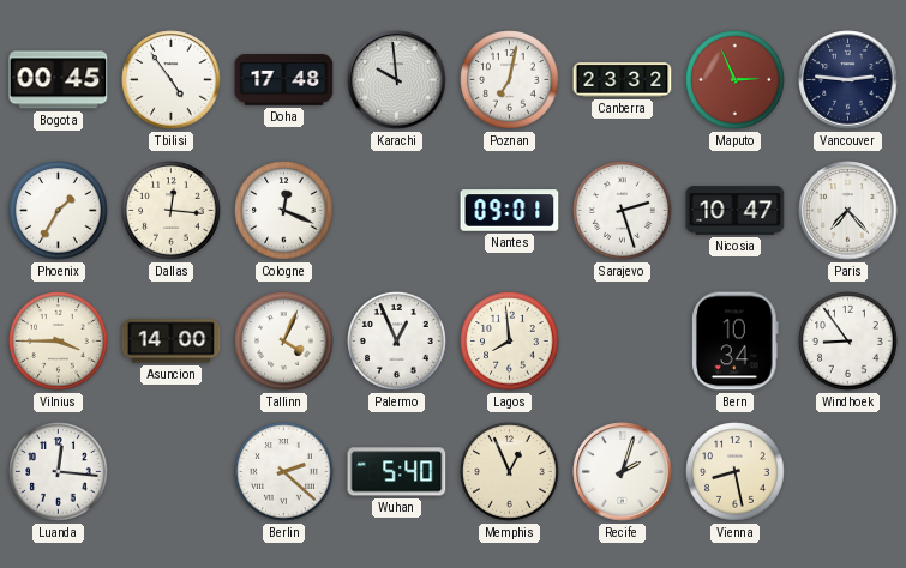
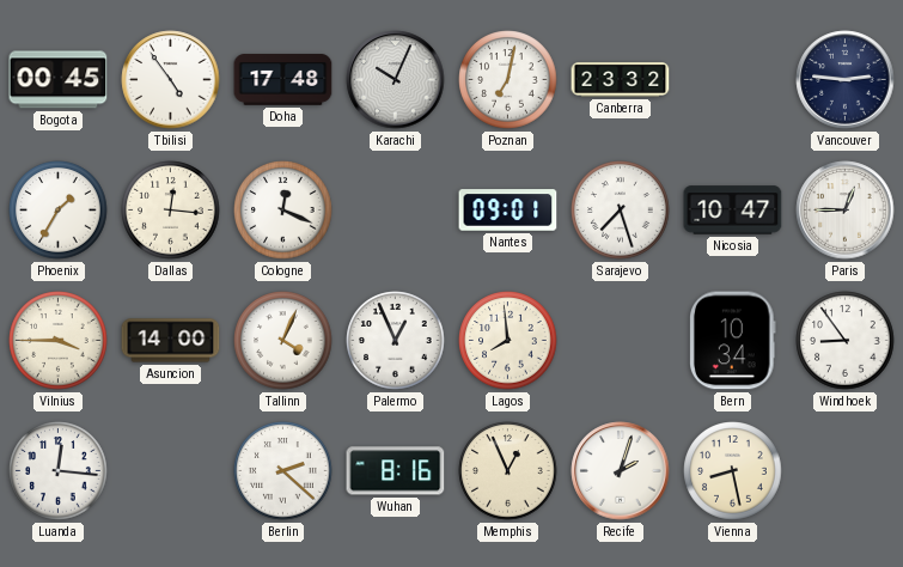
Karachi: 9:59 -> 10:04 (396, 80)
Maputo: 2:56 -> none (736, 80)
Sarajevo: 2:27 -> 7:27 (621, 211)
Paris: 7:23 -> 12:45 (846, 211)
Wuhan: 5:40 -> 8:16 (396, 471)
